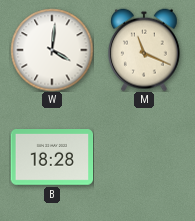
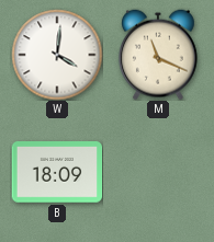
B: 18:28 -> 18:09 (57, 173)
